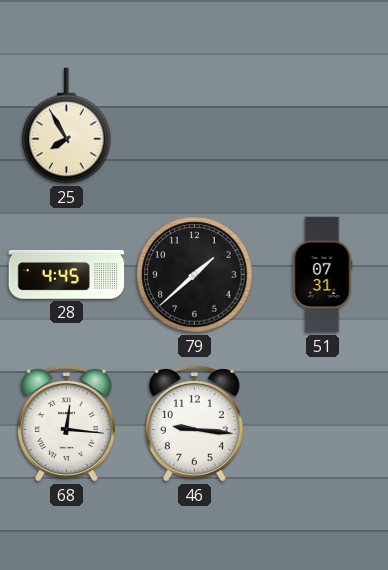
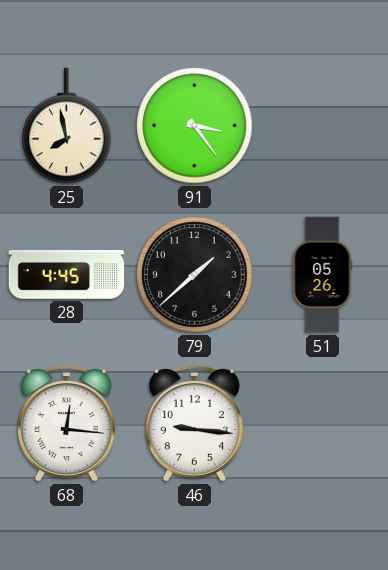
25: 7:55 -> 7:58 (67, 126)
91: none -> 3:24 (195, 126)
51: 07:31 -> 05:26 (322, 275)
